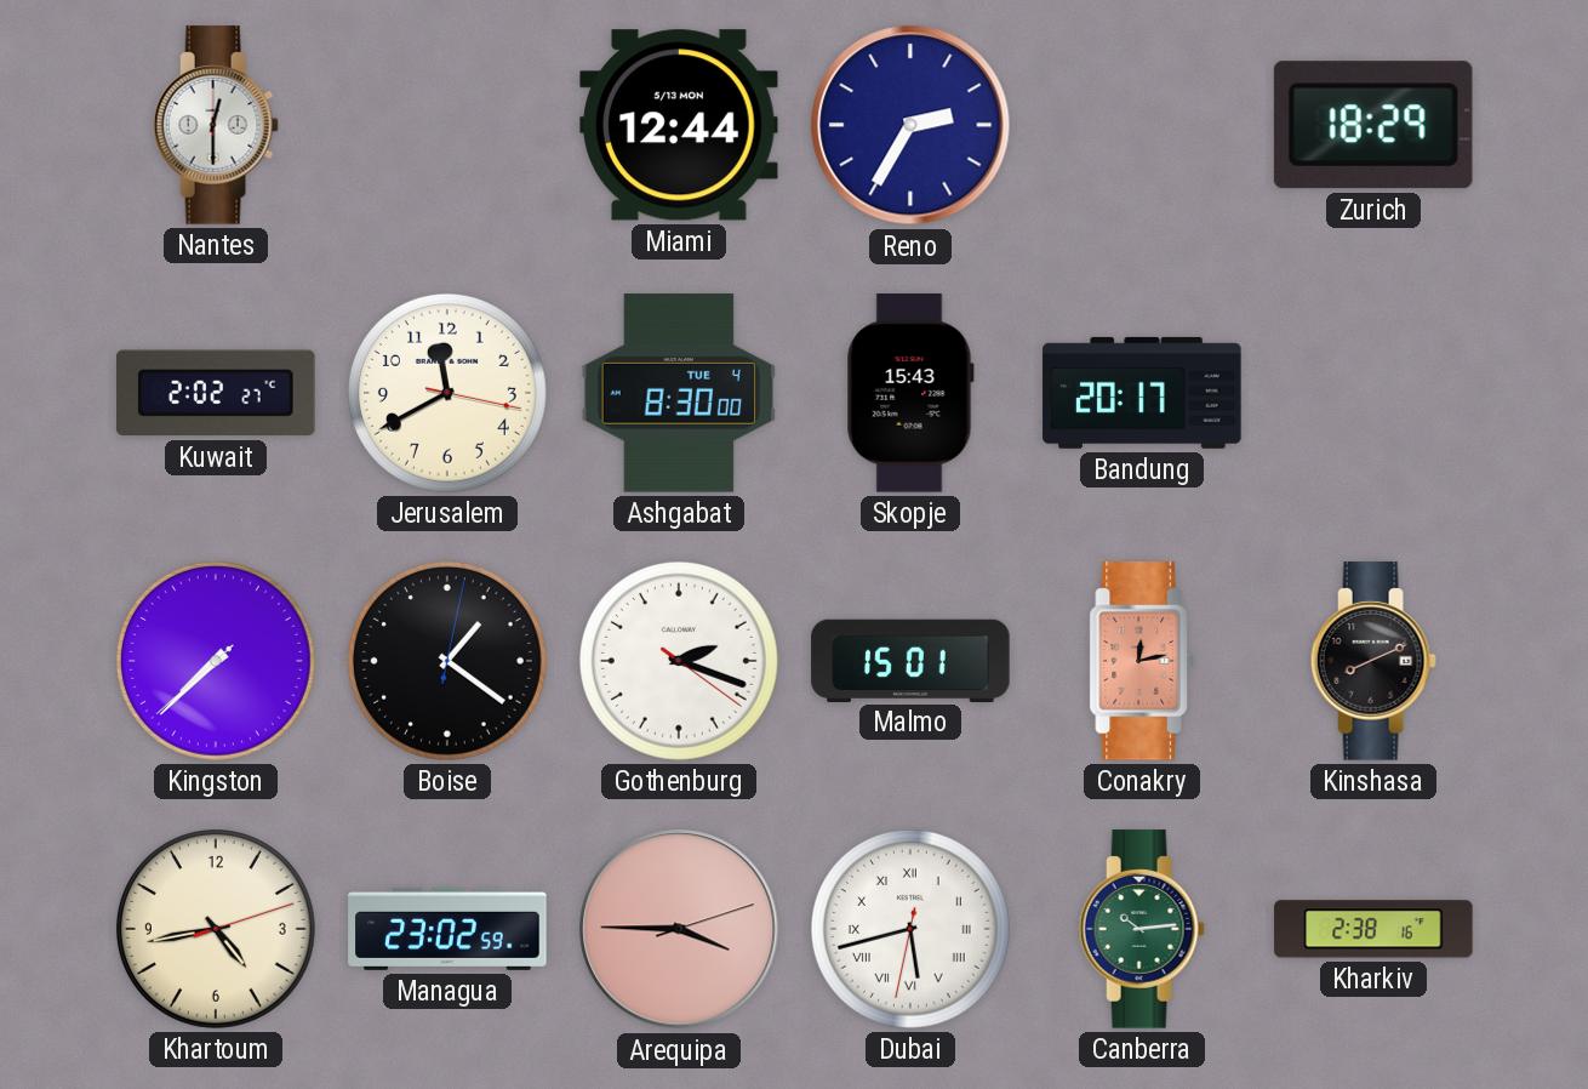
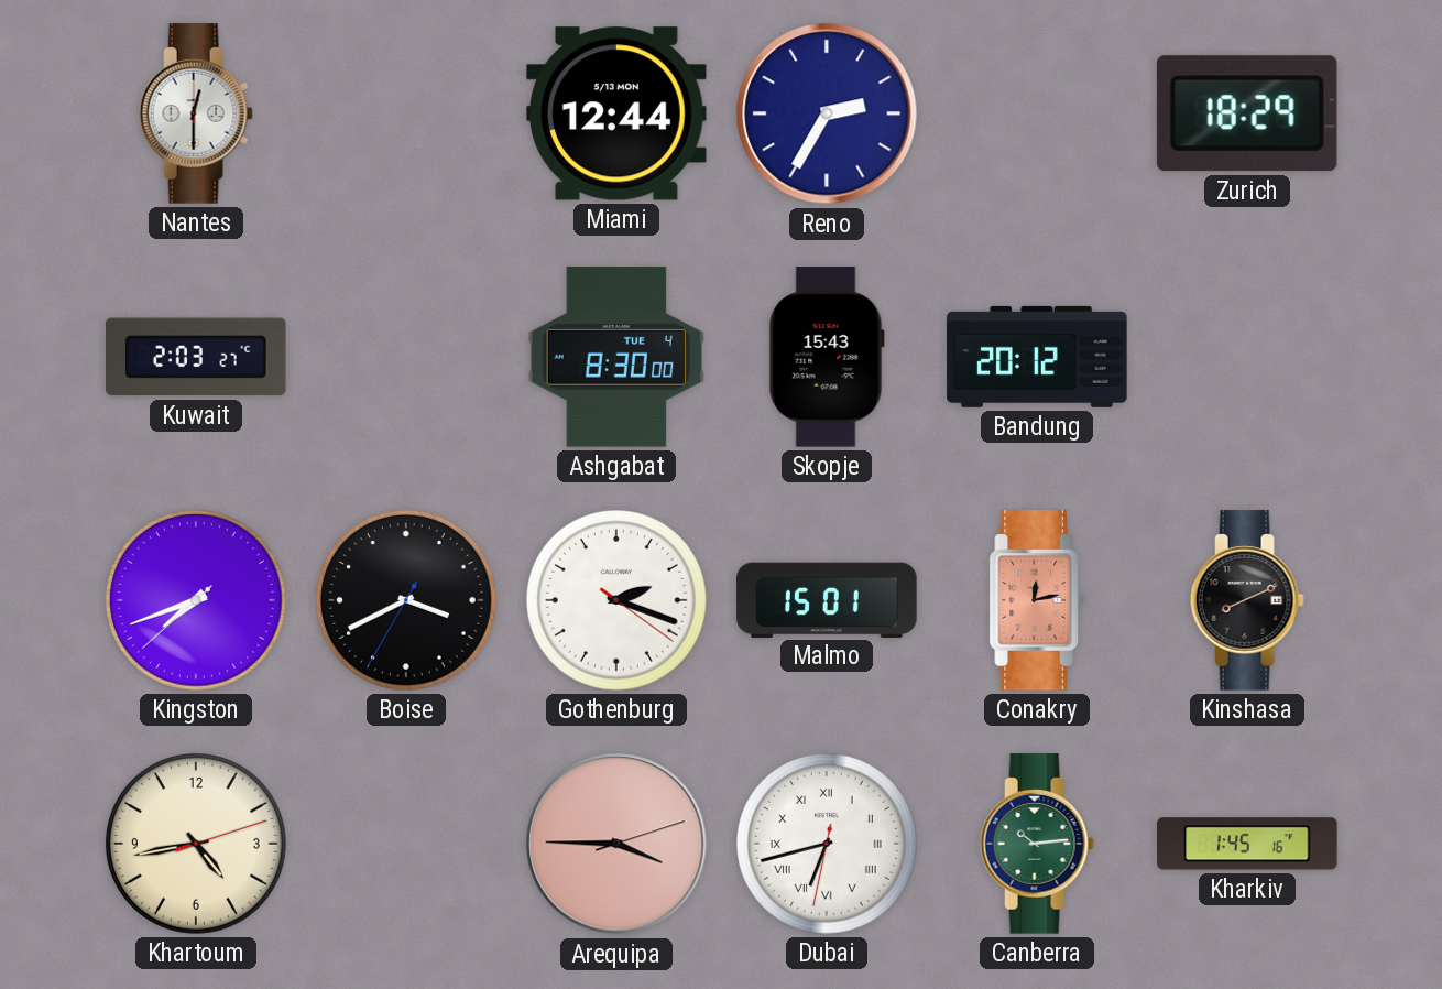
Kuwait: 2:02 -> 2:03 (197, 357)
Jerusalem: 11:40 -> none (447, 393)
Bandung: 20:17 -> 20:12 (1037, 357)
Kingston: 7:37 -> 7:41 (196, 600)
Boise: 1:21 -> 3:40 (406, 600)
Managua: 23:02 -> none (447, 929)
Dubai: 5:42 -> 6:42 (827, 844)
Kharkiv: 2:38 -> 1:45 (1247, 844)
